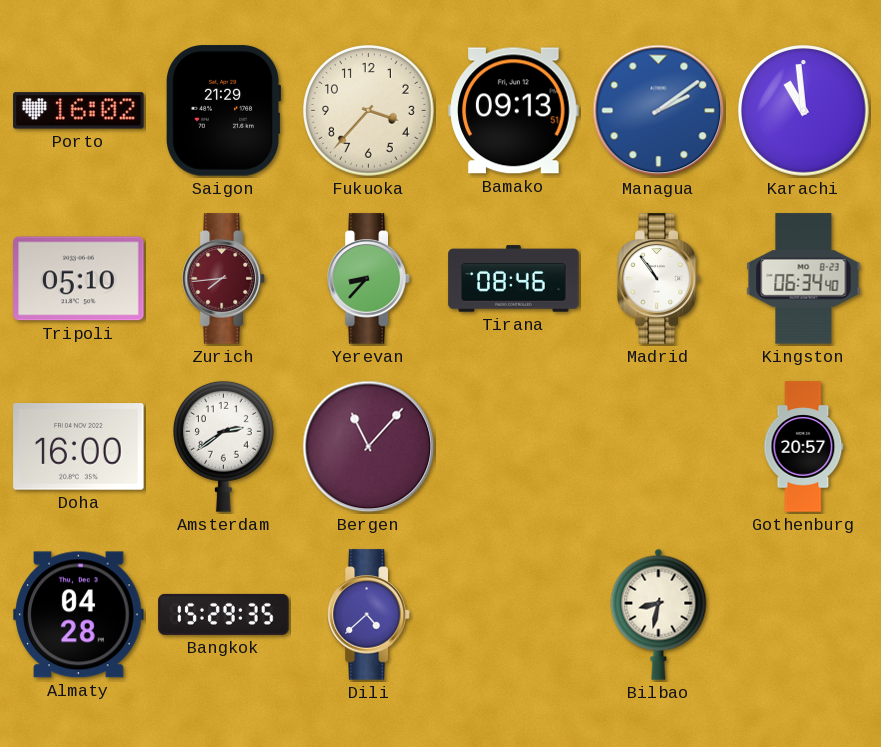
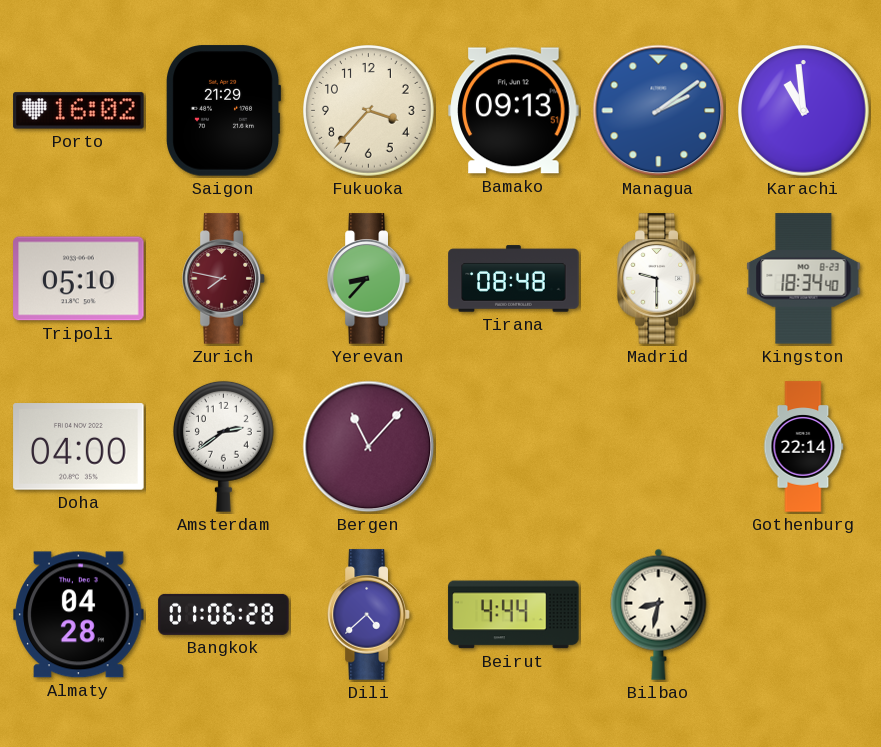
Zurich: 7:44 -> 7:47 (224, 279)
Tirana: 08:46 -> 08:48 (514, 279)
Madrid: 10:54 -> 9:30 (659, 279)
Kingston: 06:34 -> 18:34 (804, 279)
Doha: 16:00 -> 04:00 (79, 447)
Gothenburg: 20:57 -> 22:14 (804, 447)
Bangkok: 15:29 -> 01:06 (224, 614)
Beirut: none -> 4:44 (514, 615)
